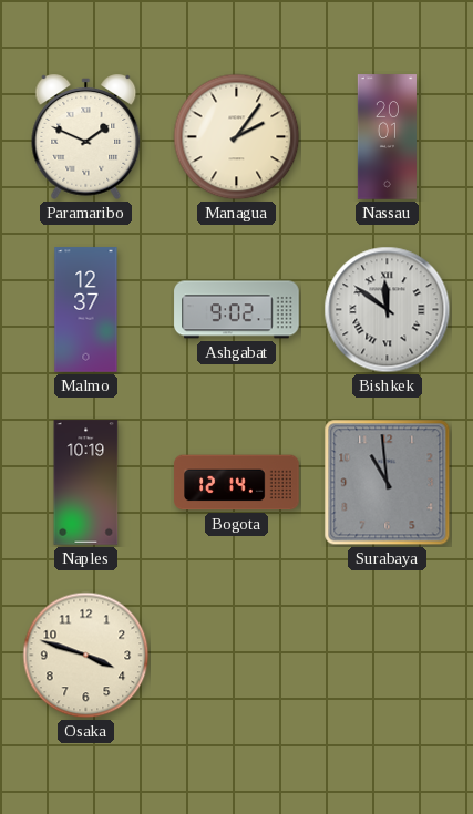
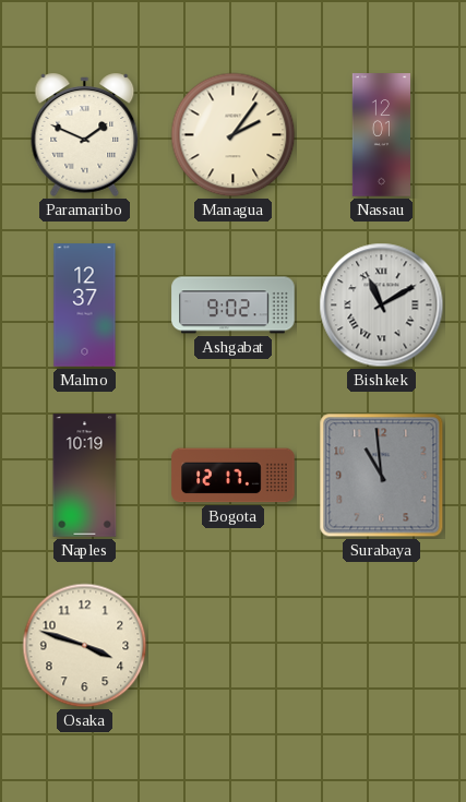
Nassau: 20:01 -> 12:01 (381, 135)
Bishkek: 11:51 -> 11:10 (382, 306)
Bogota: 12:14 -> 12:17 (234, 476)
